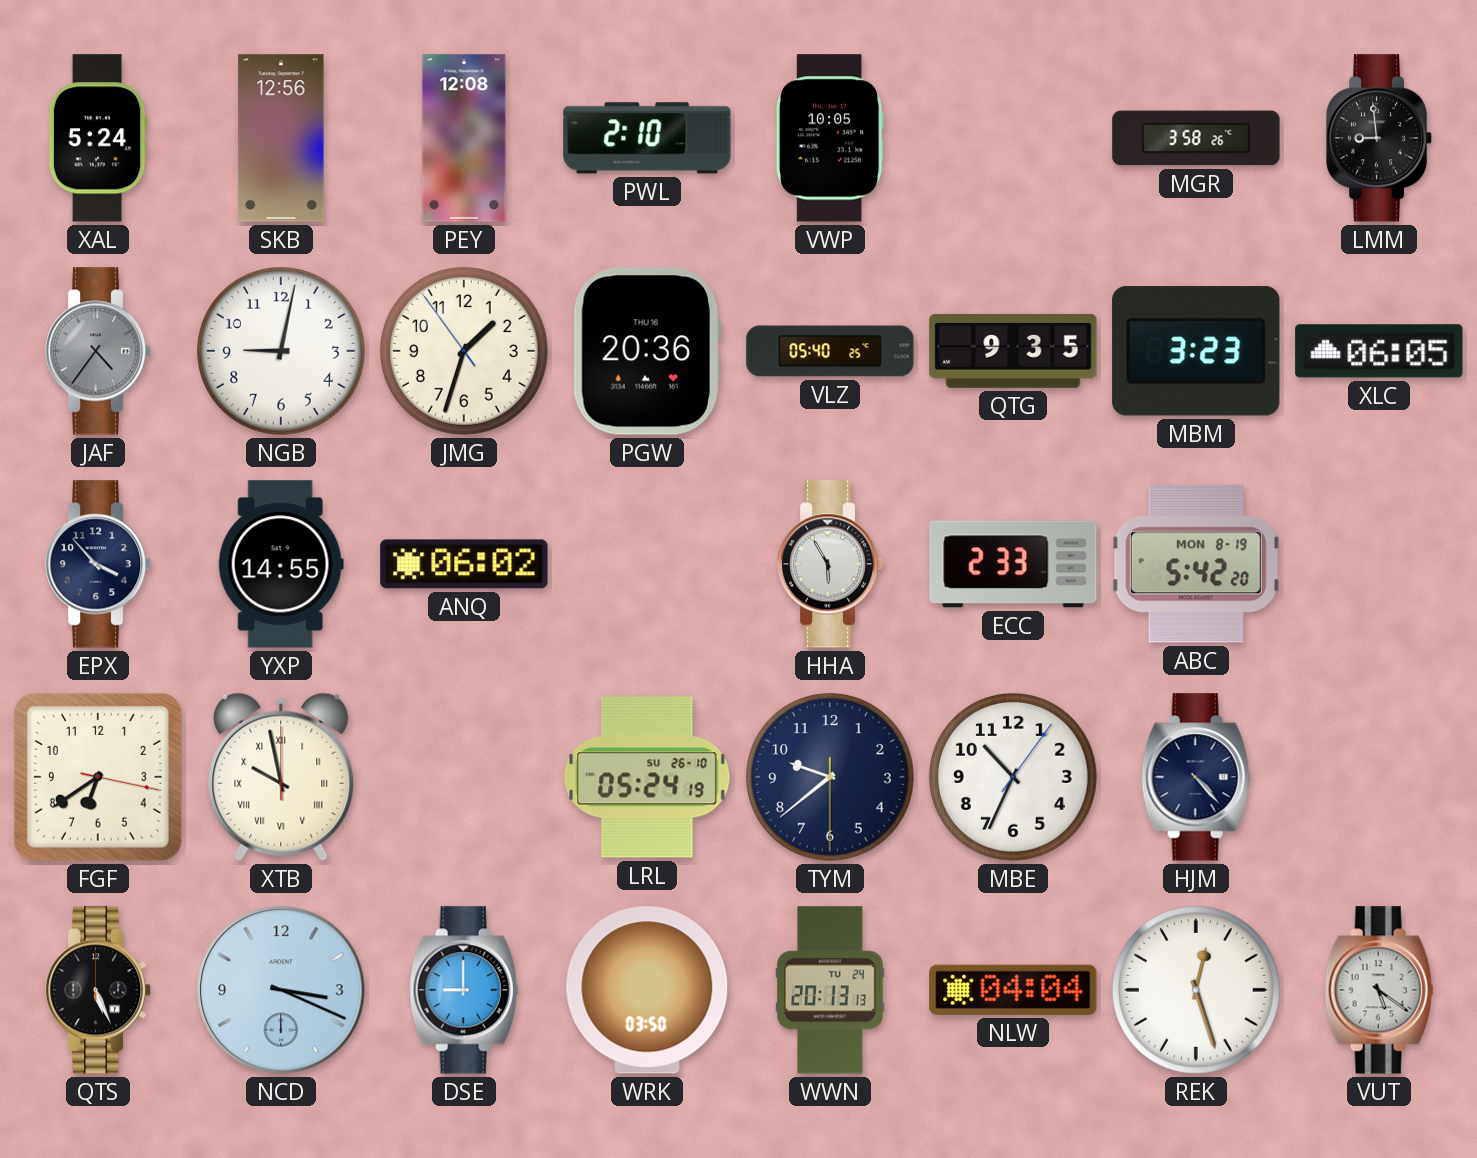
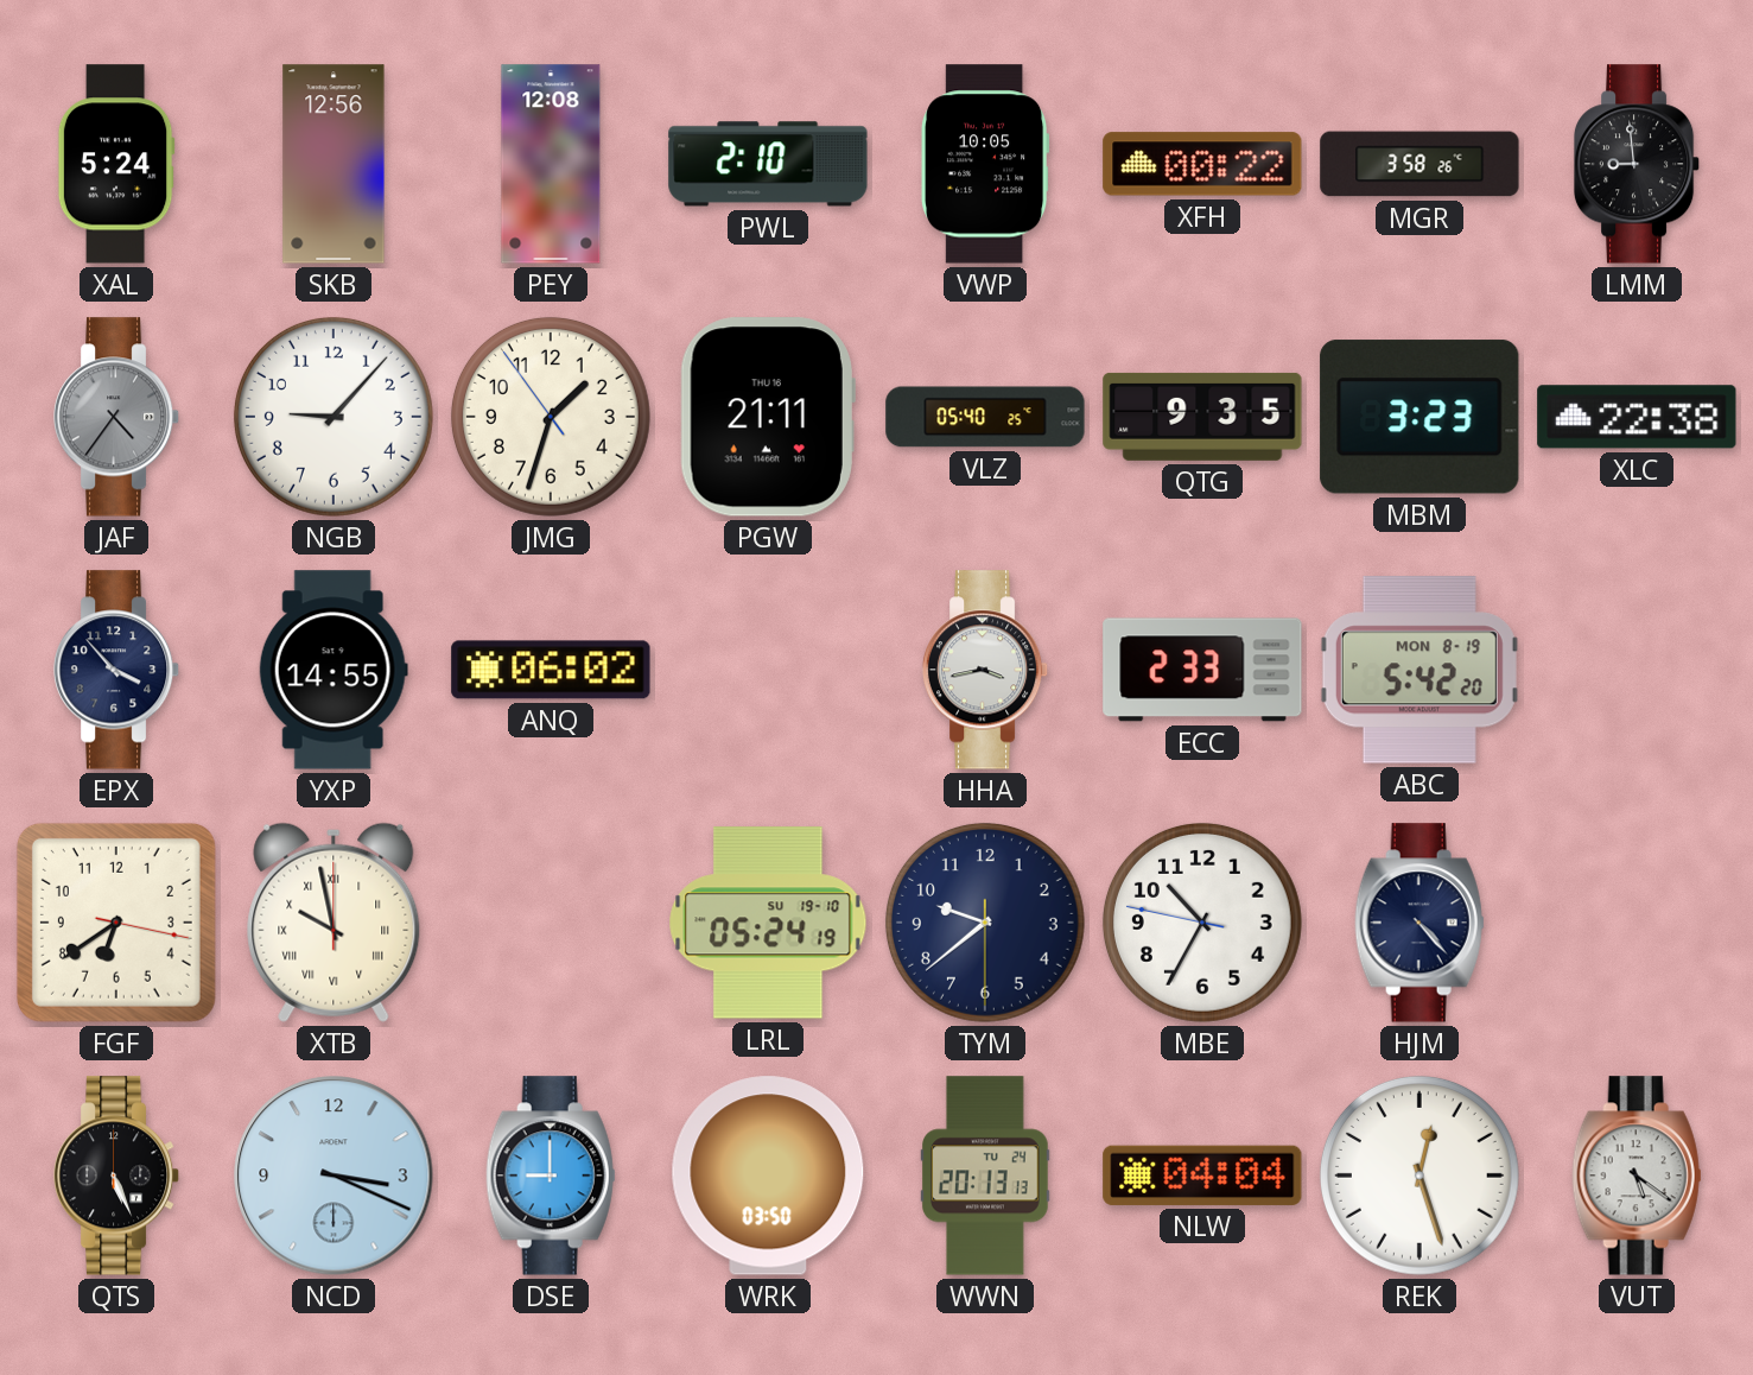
XFH: none -> 00:22 (1202, 164)
NGB: 9:02 -> 9:07 (334, 417)
PGW: 20:36 -> 21:11 (768, 417)
XLC: 06:05 -> 22:38 (1637, 417)
HHA: 5:55 -> 3:43 (985, 670)
LRL date: SU 26-10 -> SU 19-10 (768, 923)
MBE: 10:34:06 -> 10:34:47 (1202, 923)
